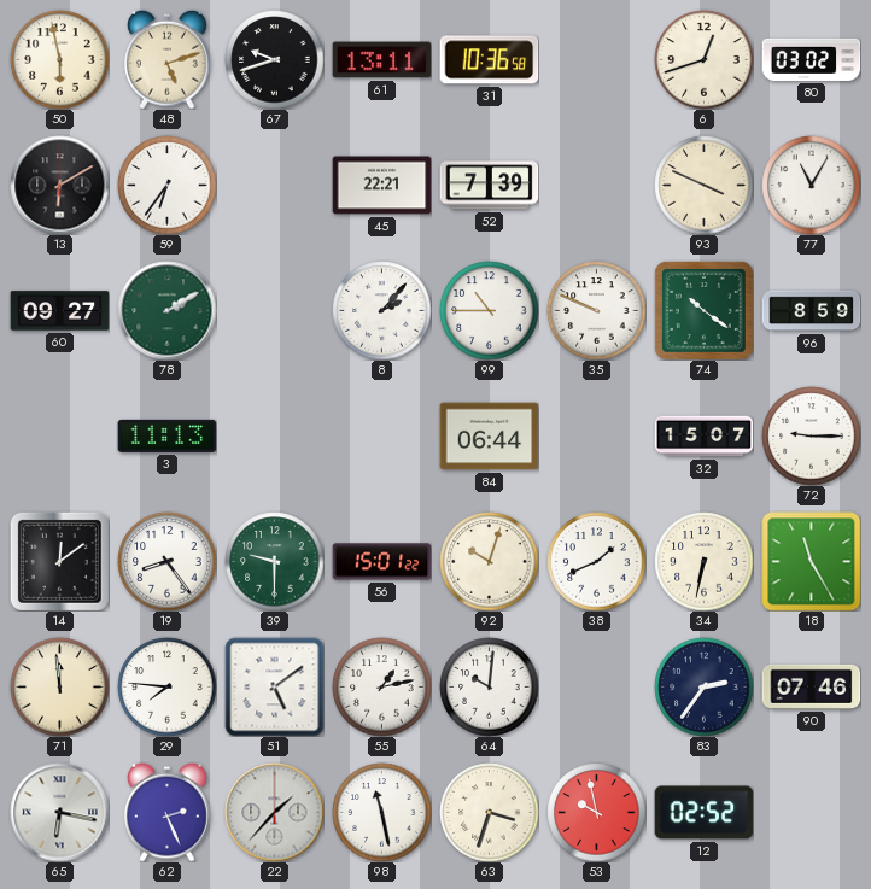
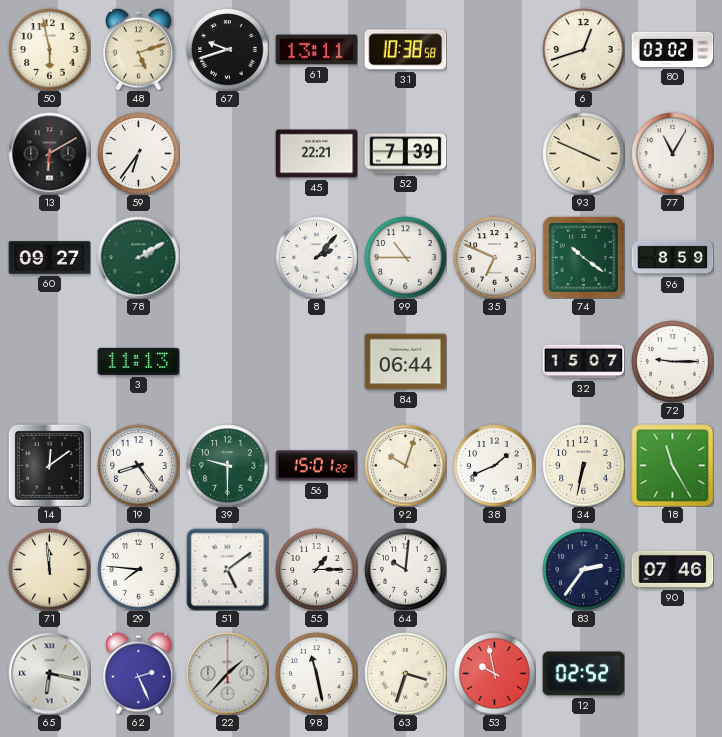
31: 10:36 -> 10:38 (405, 50)
35: 9:49 -> 6:49 (494, 257)
55: 1:13 -> 1:15 (316, 569)
